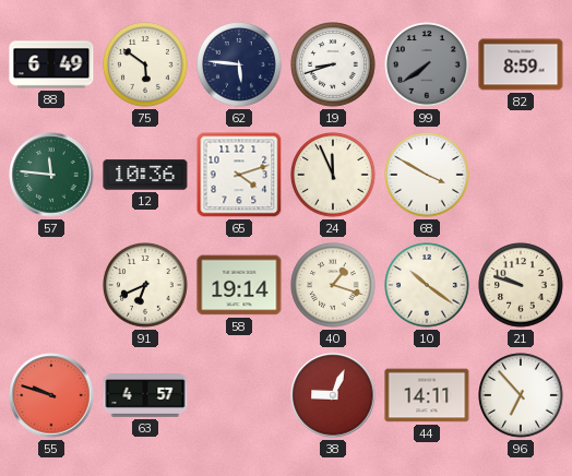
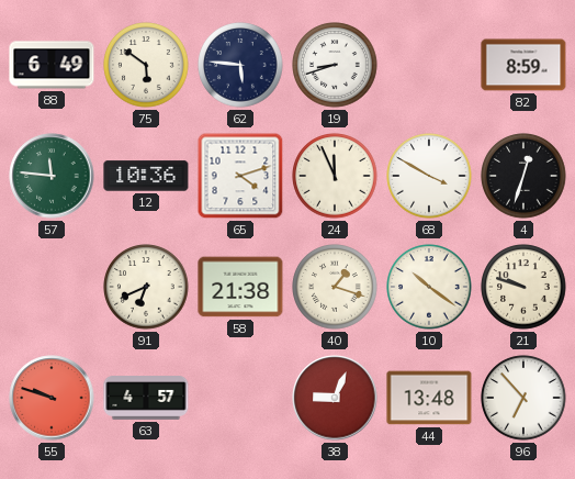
99: 7:39 -> none (427, 64)
4: none -> 12:33 (523, 176)
58: 19:14 -> 21:38 (240, 287)
44: 14:11 -> 13:48 (429, 398)
